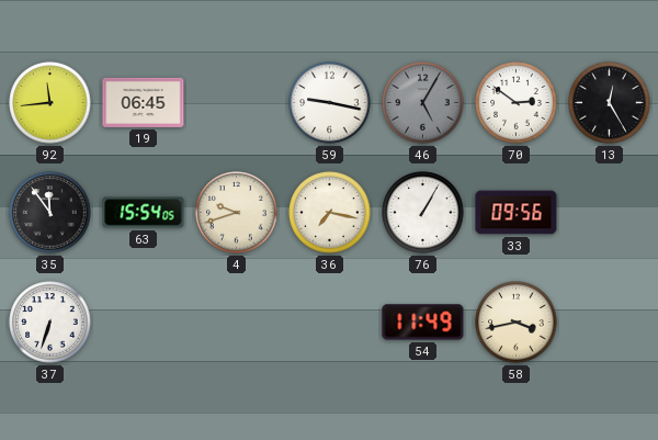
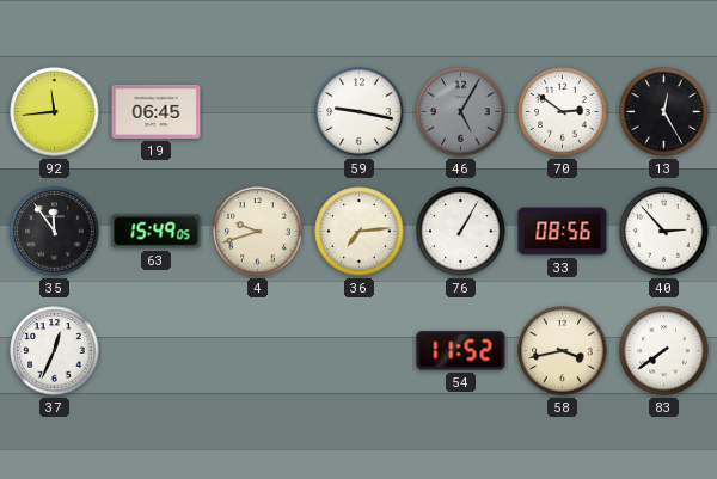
63: 15:54 -> 15:49 (157, 232)
36: 7:17 -> 7:14 (360, 232)
33: 09:56 -> 08:56 (563, 232)
40: none -> 2:53 (664, 232)
37: 6:33 -> 12:34 (55, 351)
54: 11:49 -> 11:52 (461, 351)
83: none -> 7:39 (664, 351)
